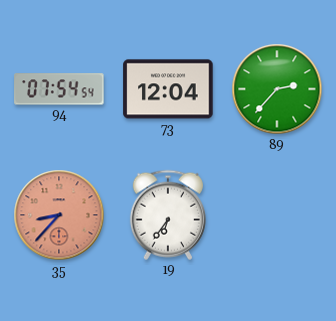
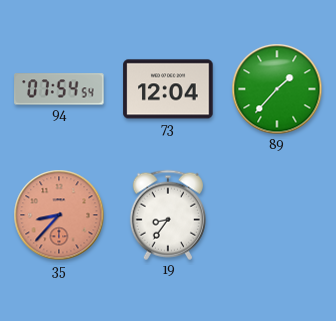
89: 2:37 -> 1:37 (277, 89)
19: 6:36 -> 8:36 (168, 215)
